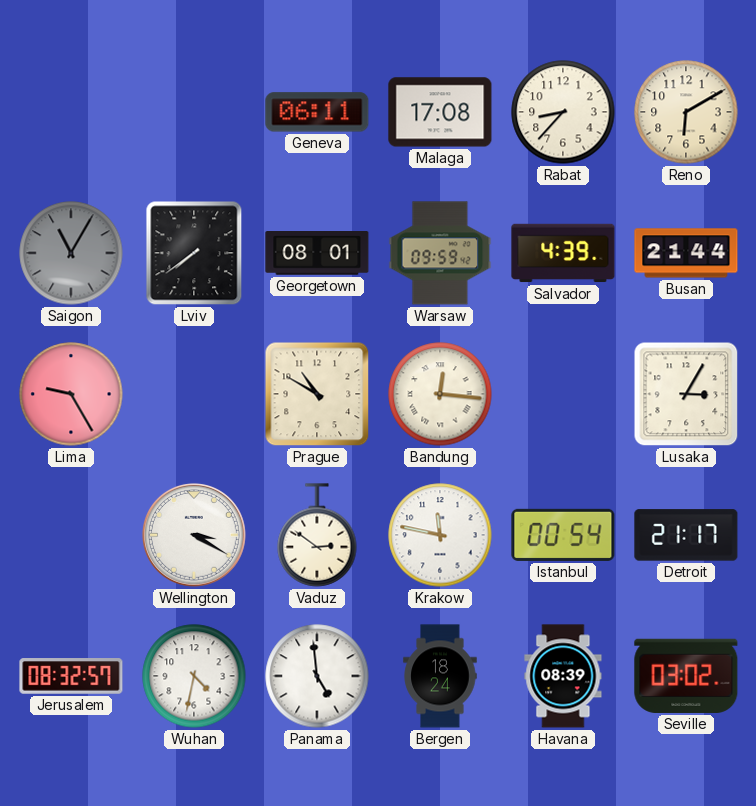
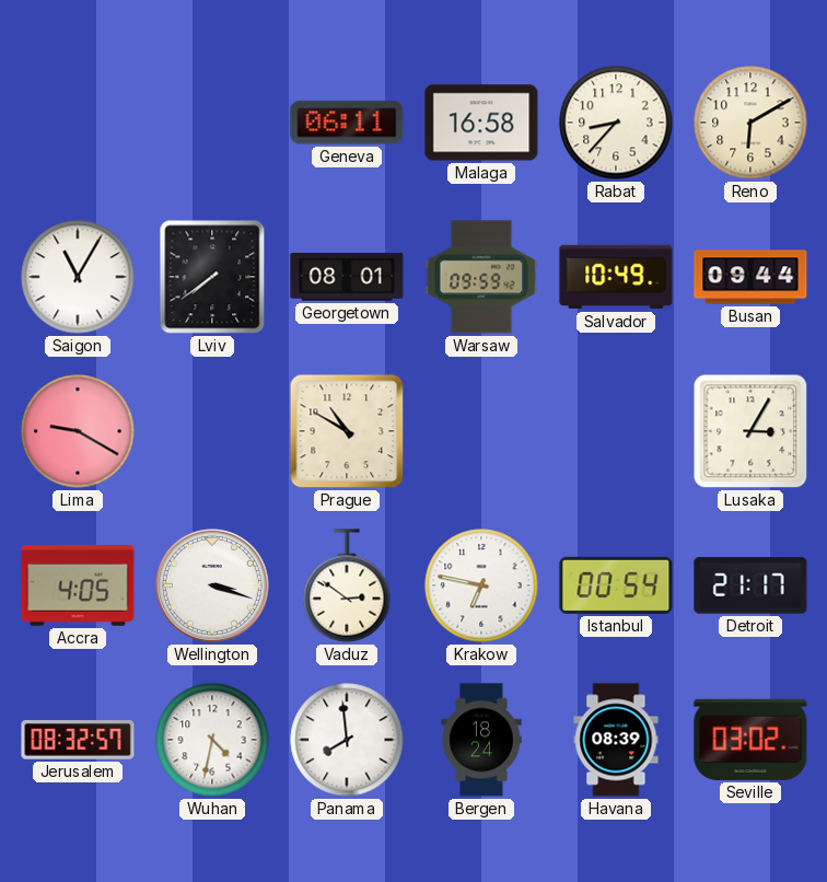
Malaga: 17:08 -> 16:58 (481, 123)
Saigon dial: grey -> white (78, 277)
Salvador: 4:39 -> 10:49 (616, 277)
Busan: 21:44 -> 09:44 (750, 277)
Lima: 9:25 -> 9:20 (78, 431)
Bandung: 12:16 -> none (440, 394)
Accra: none -> 4:05 (78, 587)
Wellington: 3:20 -> 3:18 (212, 585)
Krakow: 11:47 -> 6:47 (481, 585)
Panama: 4:59 -> 7:59 (347, 740)
